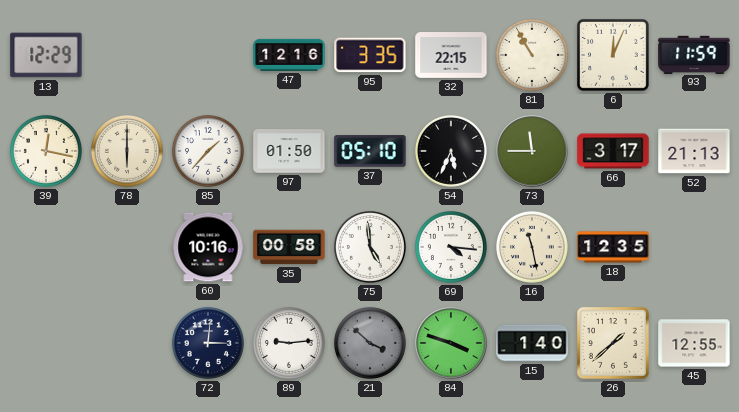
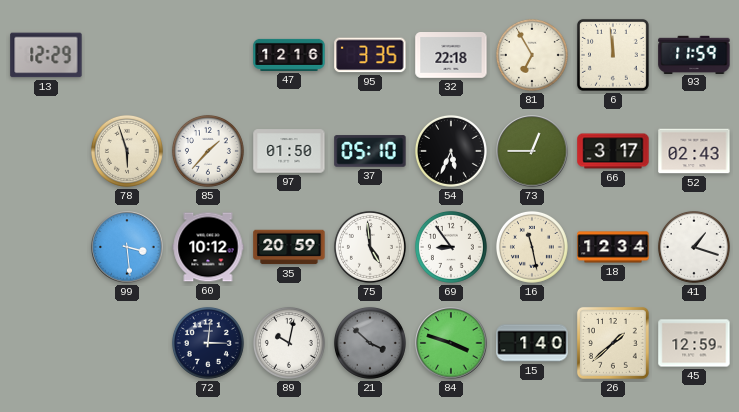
32: 22:15 -> 22:18 (451, 56)
81: 10:55 -> 6:55 (532, 55)
6: 12:04 -> 11:59 (613, 55)
39: 12:17 -> none (46, 151)
78: 6:00 -> 5:57 (127, 151)
73: 11:45 -> 12:45 (532, 151)
52: 21:13 -> 02:43 (694, 151)
99: none -> 3:29 (127, 247)
60: 10:16 -> 10:12 (208, 247)
35: 00:58 -> 20:59 (289, 247)
69: 4:16 -> 8:54 (451, 247)
18: 12:35 -> 12:34 (613, 247)
41: none -> 1:18 (694, 247)
89: 9:14 -> 10:02 (289, 343)
45: 12:55 -> 12:59 (694, 343)
